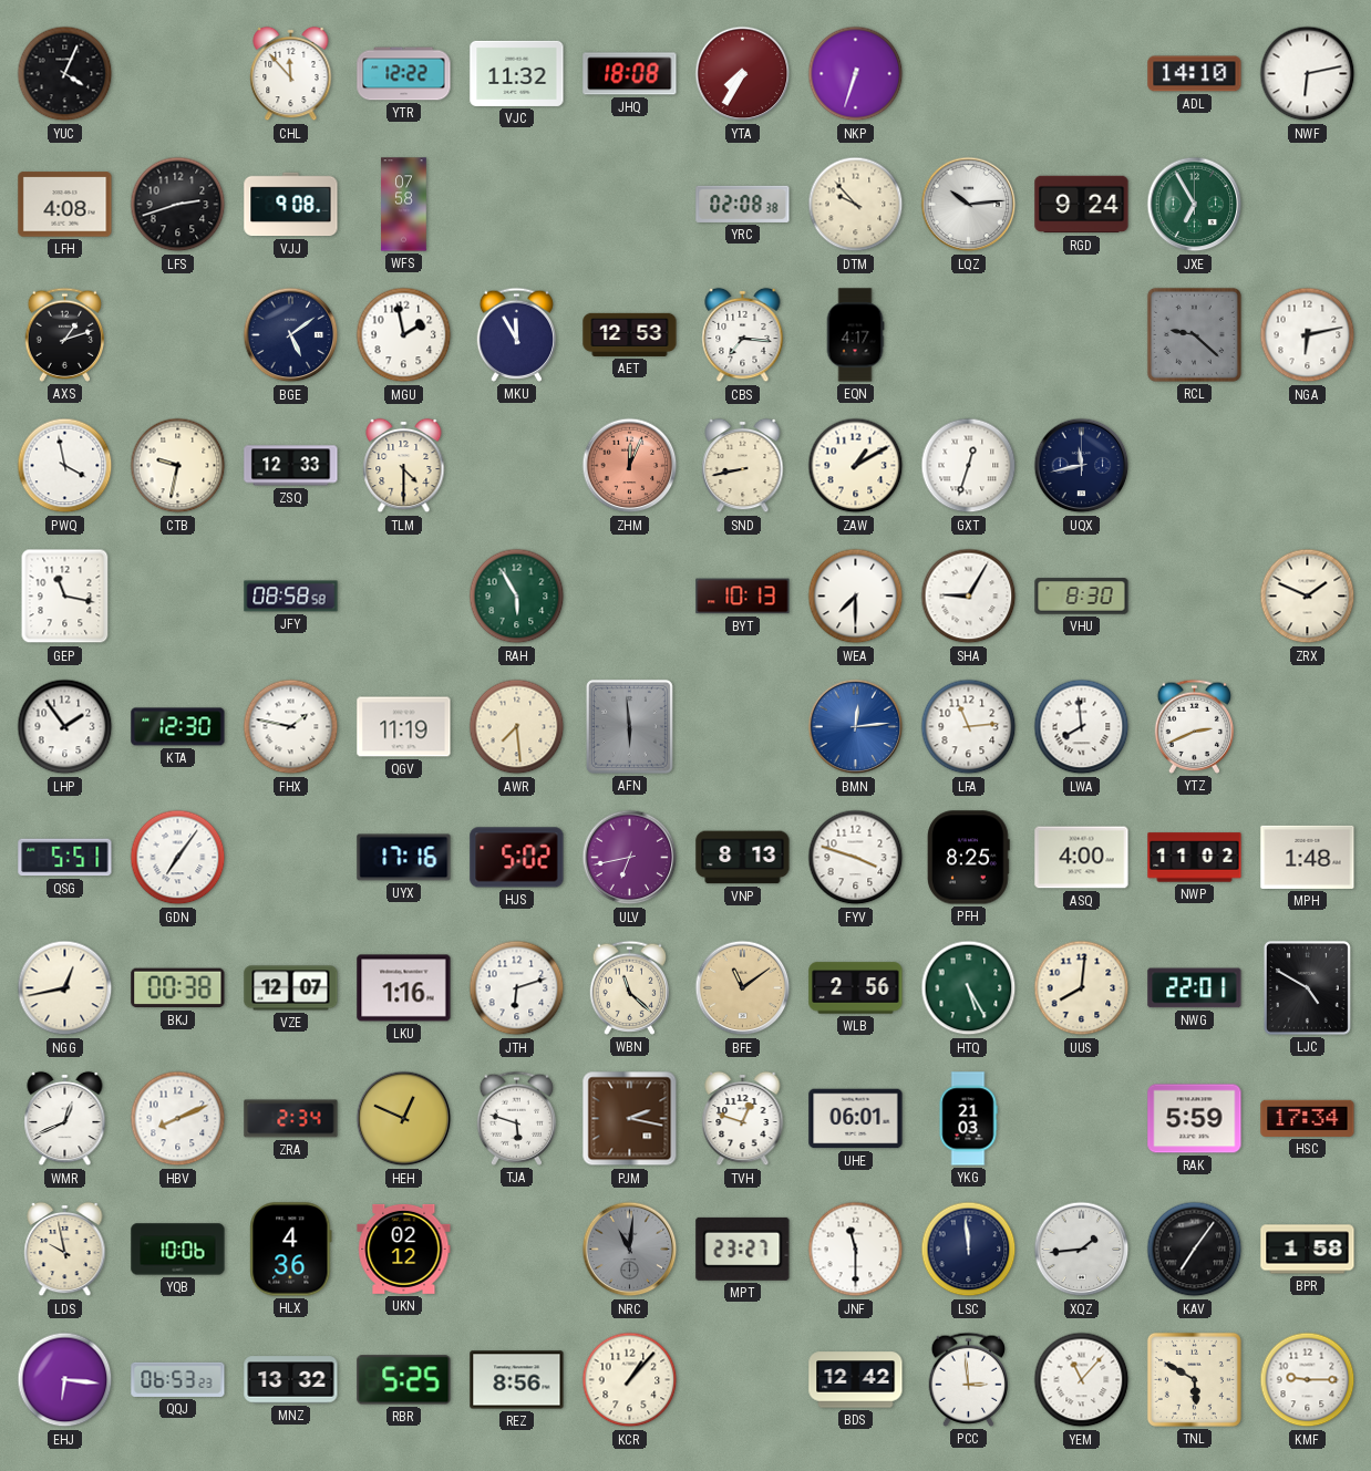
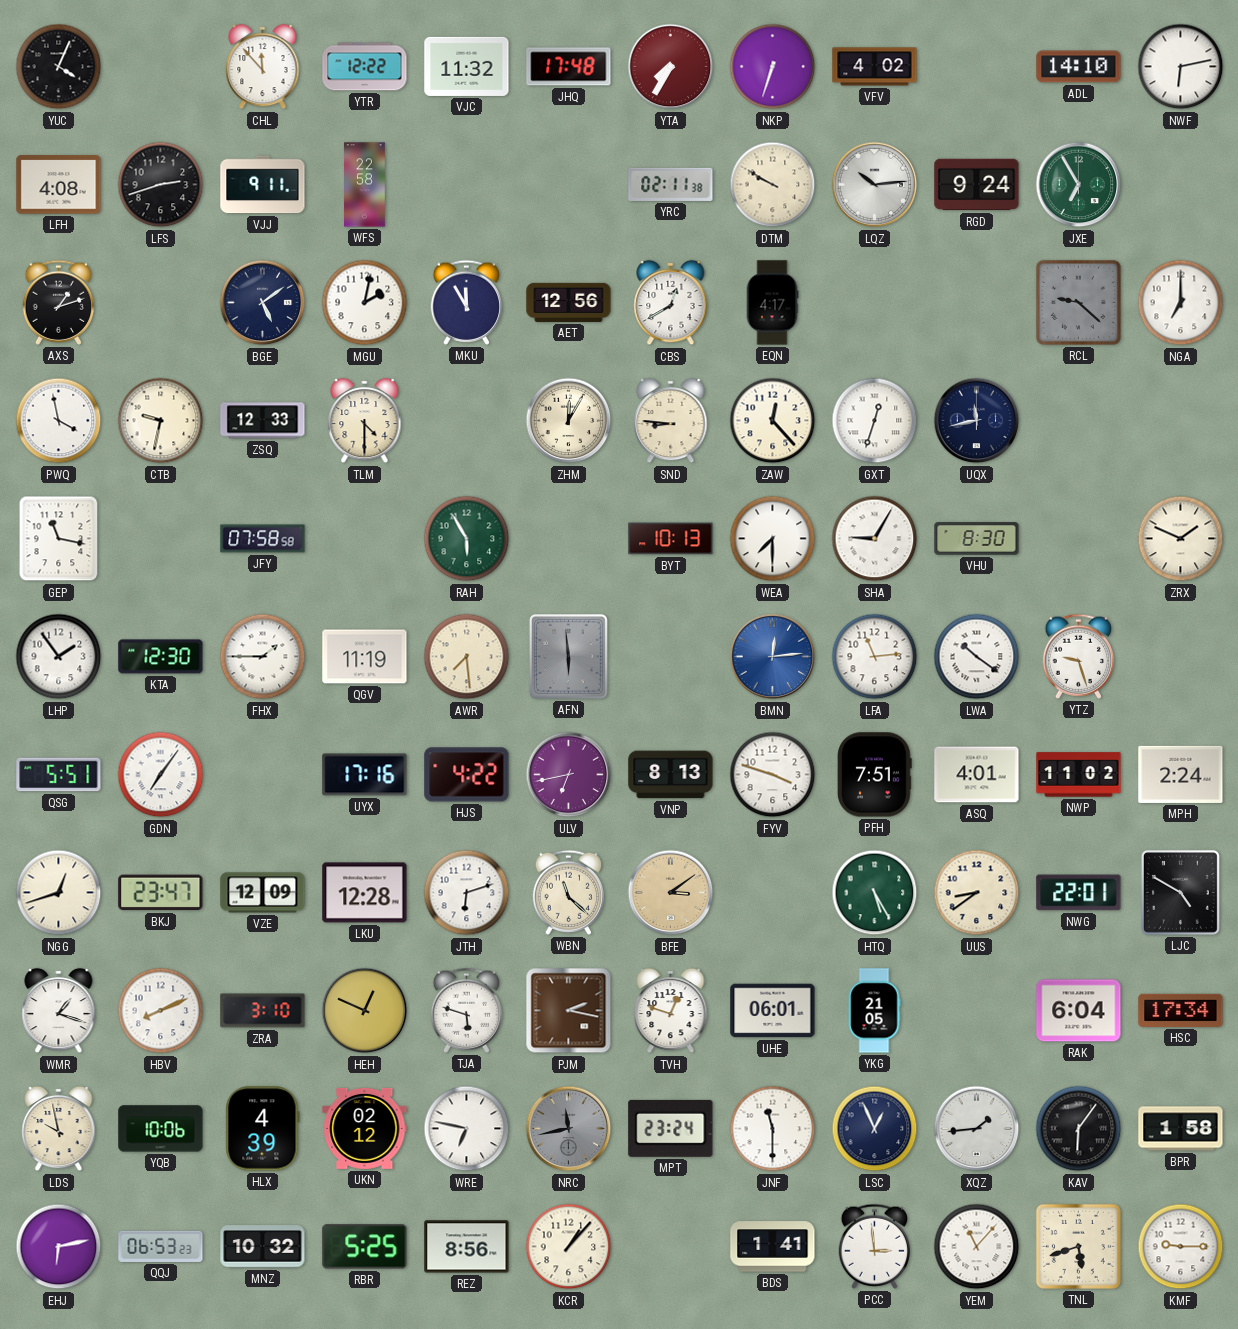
JHQ: 18:08 -> 17:48 (569, 67)
VFV: none -> 4:02 (875, 67)
VJJ: 9:08 -> 9:11 (263, 185)
WFS: 07:58 -> 22:58 (365, 185)
YRC: 02:08 -> 02:11 (671, 184)
DTM: 9:53 -> 9:50 (773, 185)
MGU: 1:58 -> 2:02 (365, 303)
AET: 12:53 -> 12:56 (569, 302)
CBS: 7:16 -> 12:40 (671, 303)
NGA: 6:13 -> 7:00 (1181, 303)
ZHM: 12:04 -> 12:05 (569, 421)
ZHM dial: salmon -> cream (569, 421)
SND: 8:43 -> 8:46 (671, 421)
ZAW: 1:10 -> 12:23 (773, 421)
JFY: 08:58 -> 07:58 (263, 539)
FHX: 1:47 -> 1:45 (263, 657)
LWA: 7:59 -> 10:21 (977, 657)
YTZ: 2:41 -> 9:27 (1079, 656)
HJS: 5:02 -> 4:22 (467, 775)
PFH: 8:25 -> 7:51 (875, 775)
ASQ: 4:00 -> 4:01 (977, 775)
MPH: 1:48 -> 2:24 (1181, 774)
NGG: 12:43 -> 12:42 (59, 893)
BKJ: 00:38 -> 23:47 (161, 893)
VZE: 12:07 -> 12:09 (263, 893)
LKU: 1:16 -> 12:28 (365, 893)
BFE: 11:09 -> 3:09 (671, 893)
WLB: 2:56 -> none (856, 988)
UUS: 8:01 -> 8:39 (977, 893)
WMR: 12:41 -> 1:18 (59, 1011)
ZRA: 2:34 -> 3:10 (263, 1011)
YKG: 21:03 -> 21:05 (874, 1011)
RAK: 5:59 -> 6:04 (1079, 1011)
HLX: 4:36 -> 4:39 (263, 1129)
WRE: none -> 6:47 (467, 1129)
NRC: 11:01 -> 11:43 (569, 1129)
MPT: 23:27 -> 23:24 (671, 1128)
LSC: 11:59 -> 12:56 (875, 1129)
KAV: 7:06 -> 6:06 (1079, 1129)
EHJ: 6:16 -> 6:13 (59, 1247)
MNZ: 13:32 -> 10:32 (263, 1247)
BDS: 12:42 -> 1:41 (773, 1247)
TNL: 5:50 -> 5:42 (1078, 1246)
